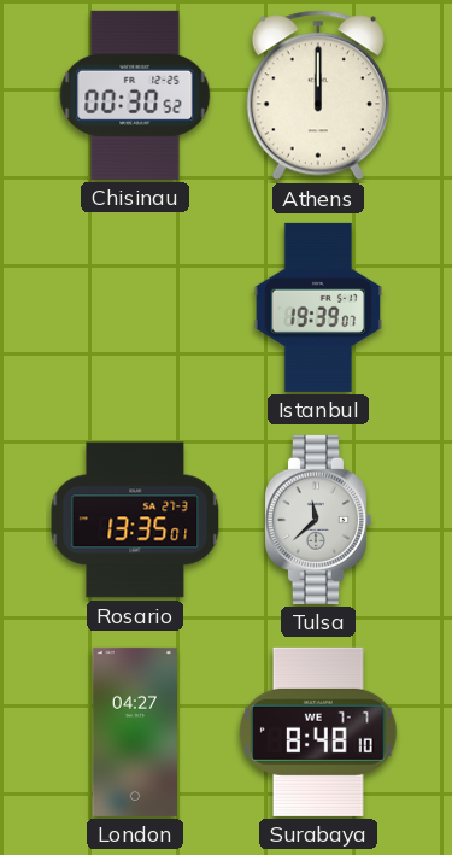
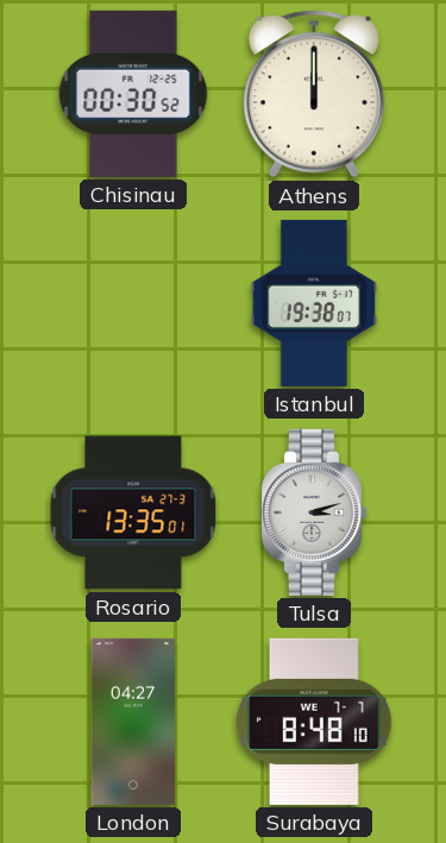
Istanbul: 19:39 -> 19:38 (314, 303)
Tulsa: 11:38 -> 3:12 (313, 512)
